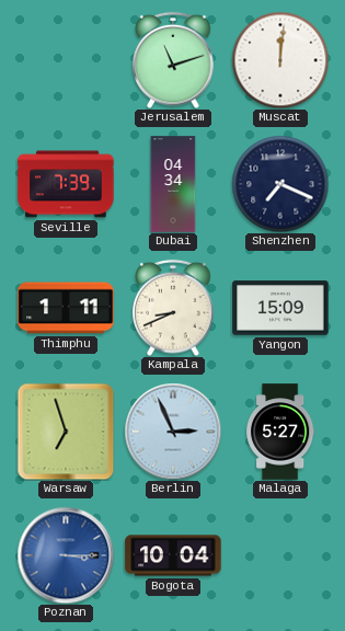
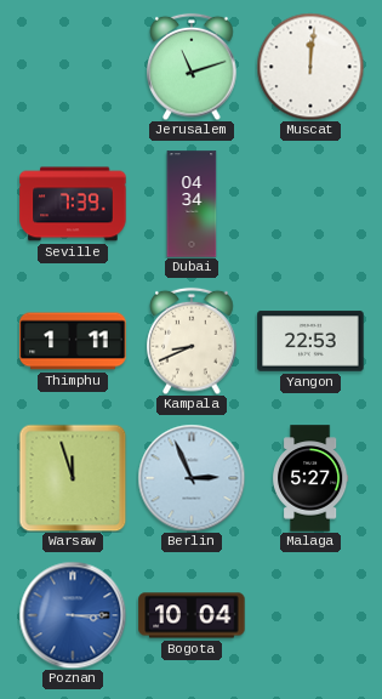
Shenzhen: 7:19 -> none (280, 184)
Yangon: 15:09 -> 22:53 (310, 341)
Warsaw: 6:57 -> 11:57 (73, 478)
